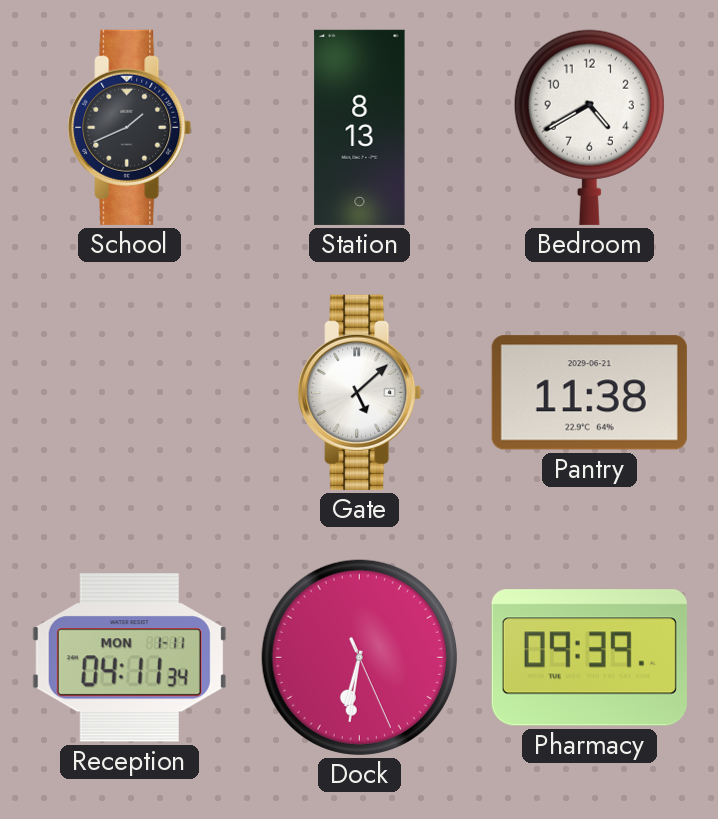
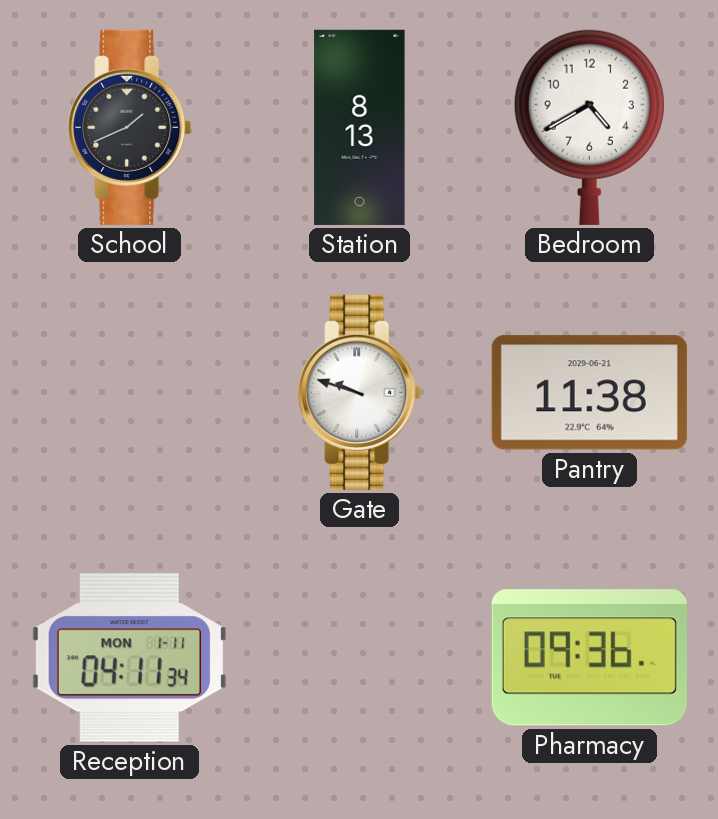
Gate: 5:08 -> 9:48 (360, 392)
Dock: 6:31 -> none (359, 657)
Pharmacy: 09:39 -> 09:36 (589, 658)
